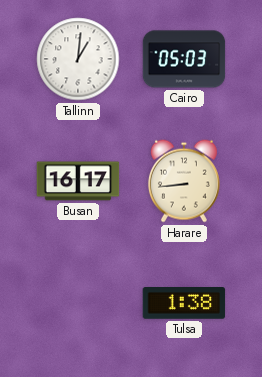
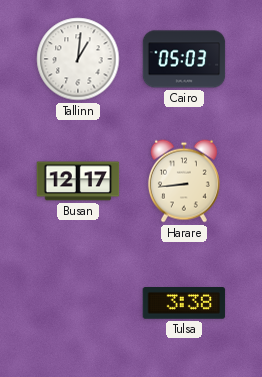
Busan: 16:17 -> 12:17 (78, 181)
Tulsa: 1:38 -> 3:38 (184, 303)
